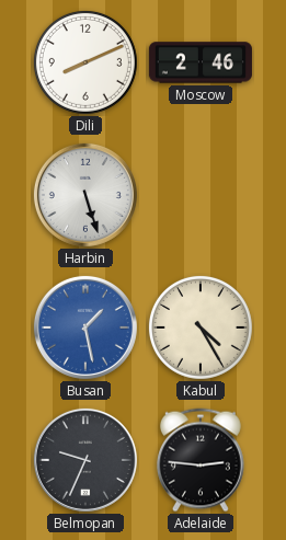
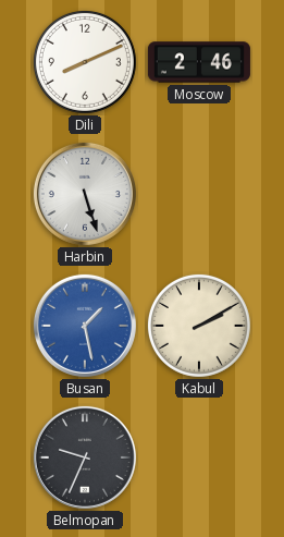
Kabul: 4:25 -> 2:10 (199, 326)
Adelaide: 2:46 -> none (201, 460)
